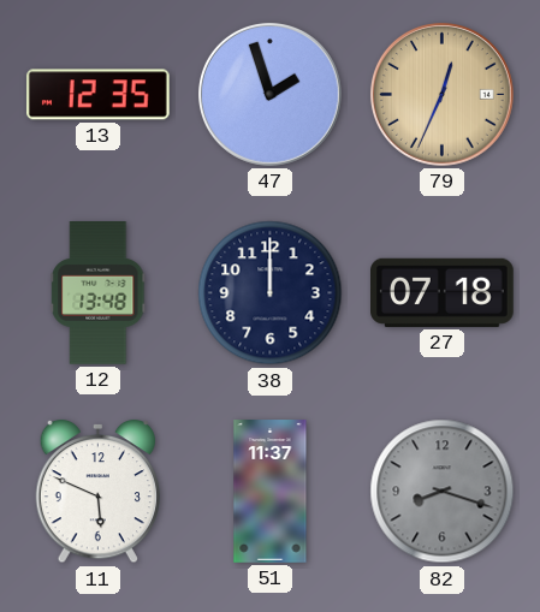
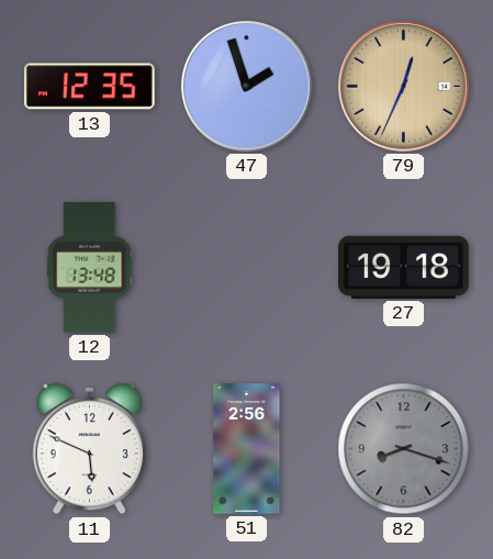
38: 12:00 -> none (271, 293)
27: 07:18 -> 19:18 (404, 267)
51: 11:37 -> 2:56 (247, 449)
